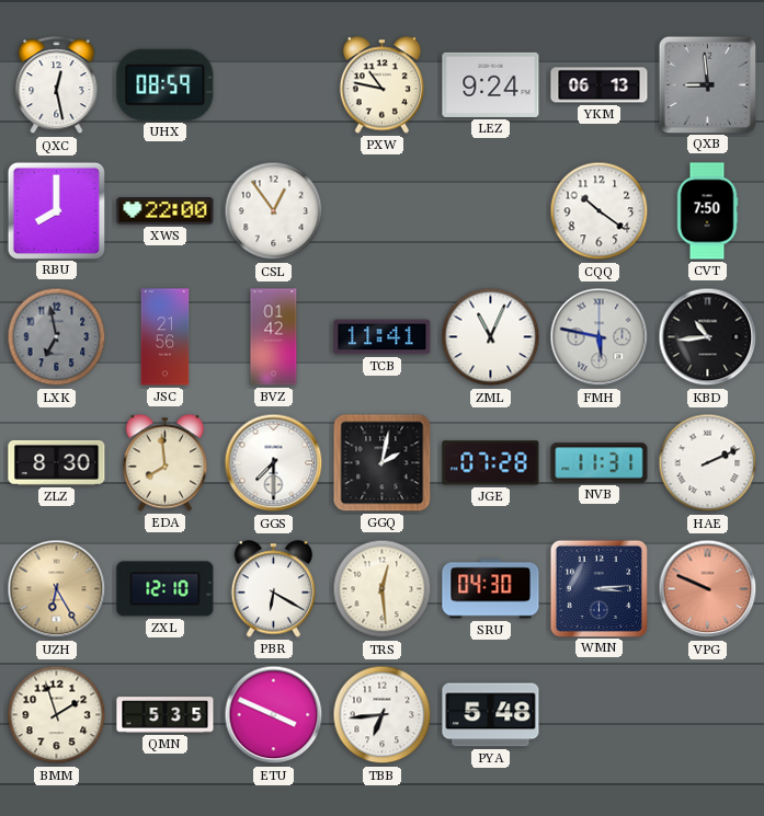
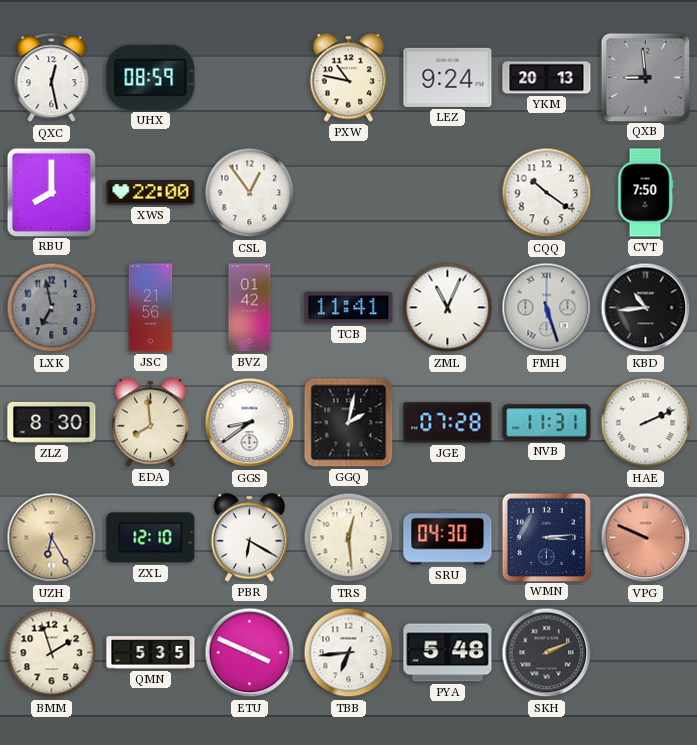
YKM: 06:13 -> 20:13 (547, 78)
FMH: 5:47 -> 5:27 (547, 308)
GGS: 7:30 -> 8:39 (250, 423)
SKH: none -> 2:11 (547, 653)
